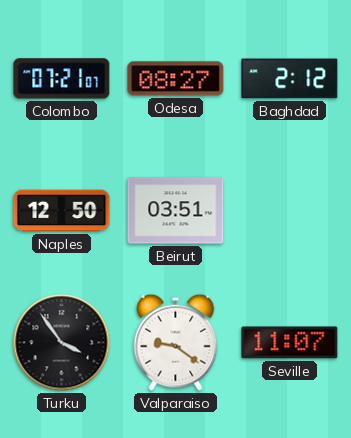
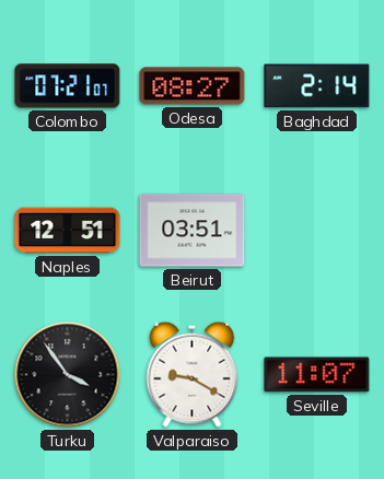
Baghdad: 2:12 -> 2:14 (317, 86)
Naples: 12:50 -> 12:51 (68, 231)
Valparaiso: 9:21 -> 9:20 (193, 374)
